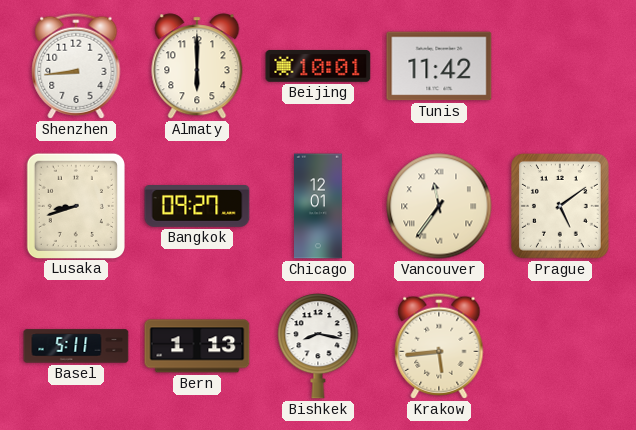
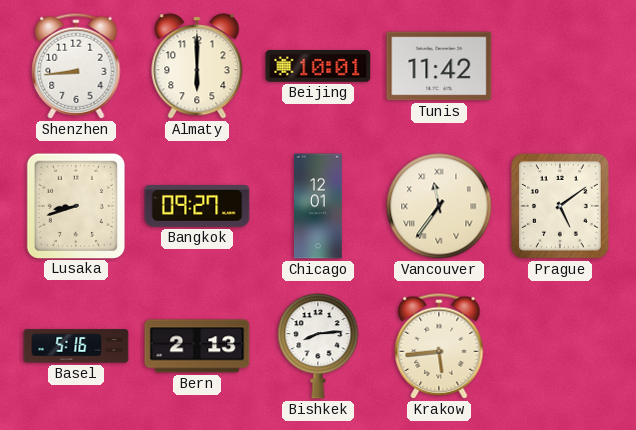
Basel: 5:11 -> 5:16 (76, 346)
Bern: 1:13 -> 2:13 (197, 346)
Bishkek: 8:17 -> 8:14 (318, 346)
